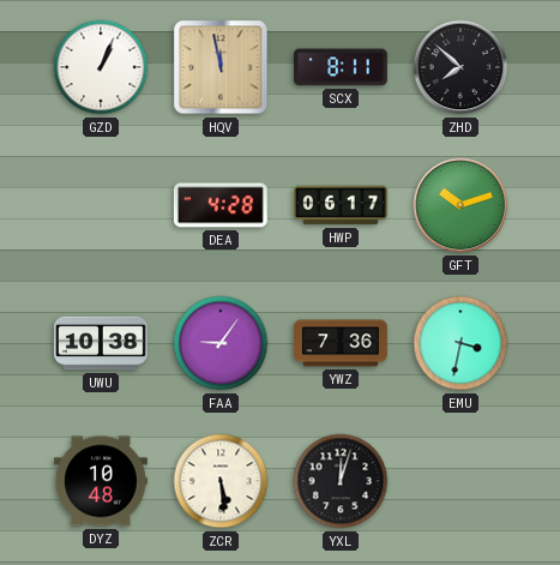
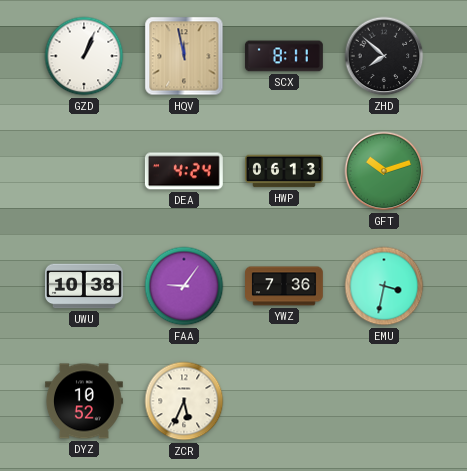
DEA: 4:28 -> 4:24 (184, 171)
HWP: 06:17 -> 06:13 (285, 171)
DYZ: 10:48 -> 10:52 (84, 401)
ZCR: 5:29 -> 5:34 (184, 401)
YXL: 12:03 -> none (341, 481)
